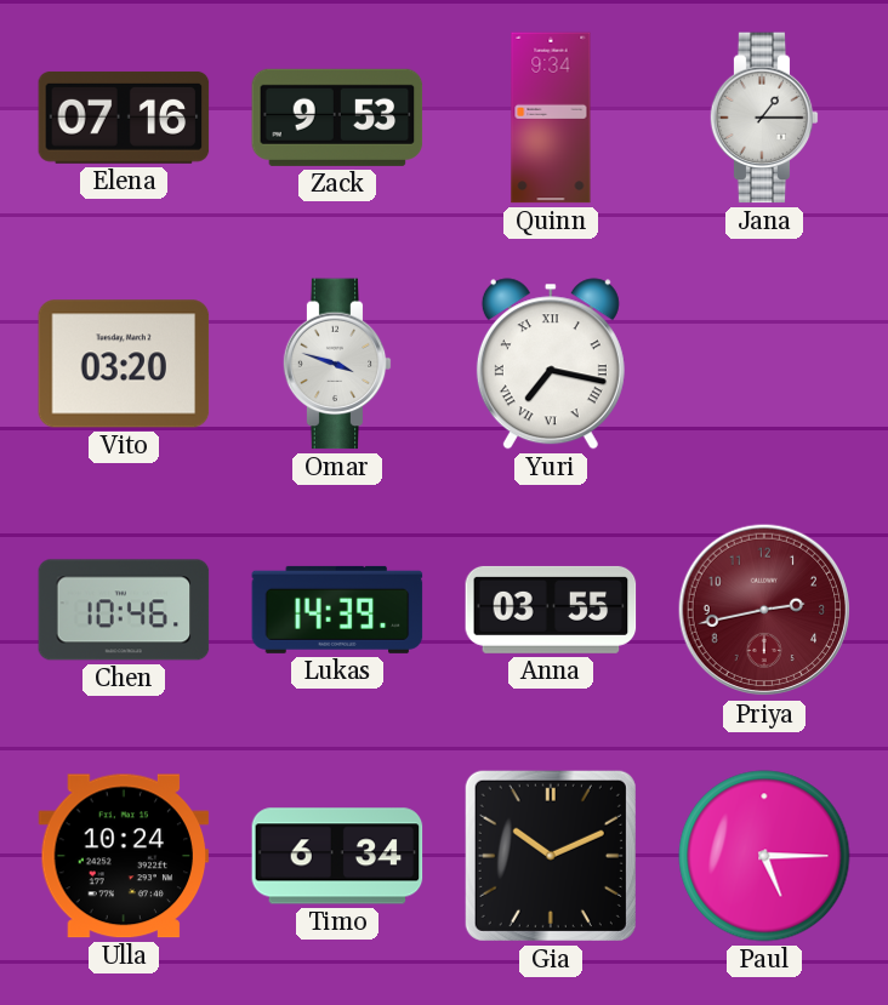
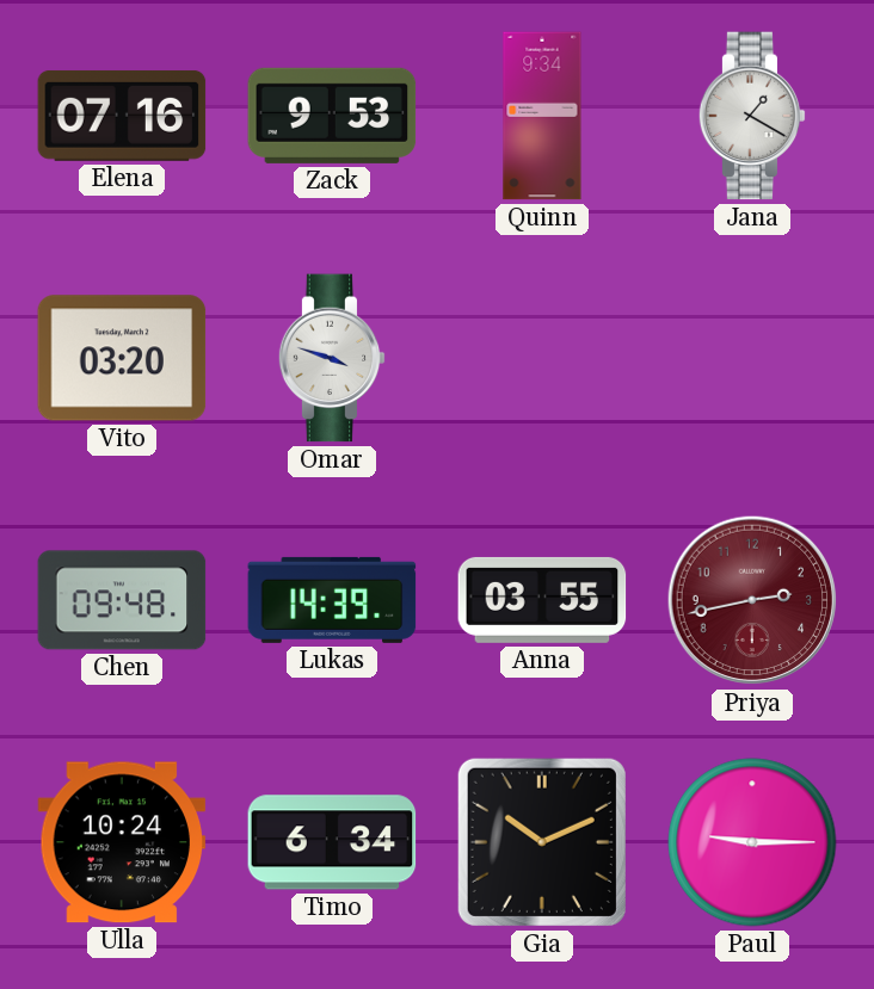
Jana: 1:15 -> 1:20 (752, 116)
Yuri: 7:17 -> none (551, 364)
Chen: 10:46 -> 09:48 (122, 600)
Paul: 5:15 -> 9:15 (752, 842)
